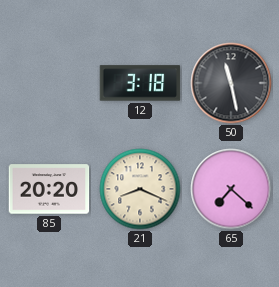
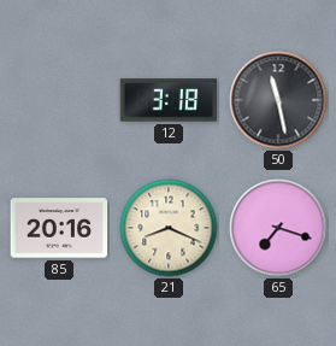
85: 20:20 -> 20:16 (59, 228)
65: 7:22 -> 7:18 (278, 228)
